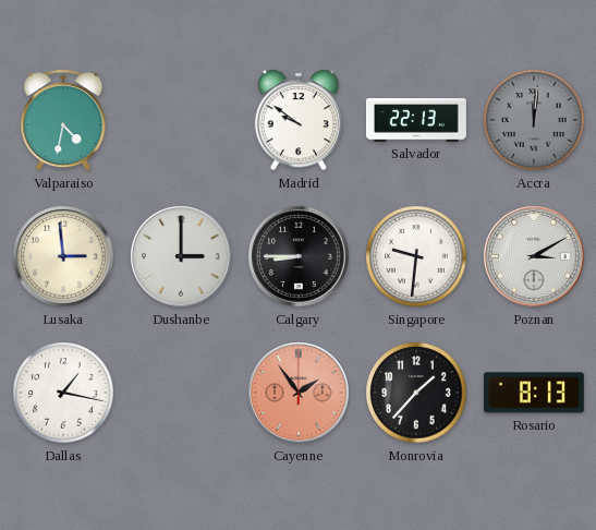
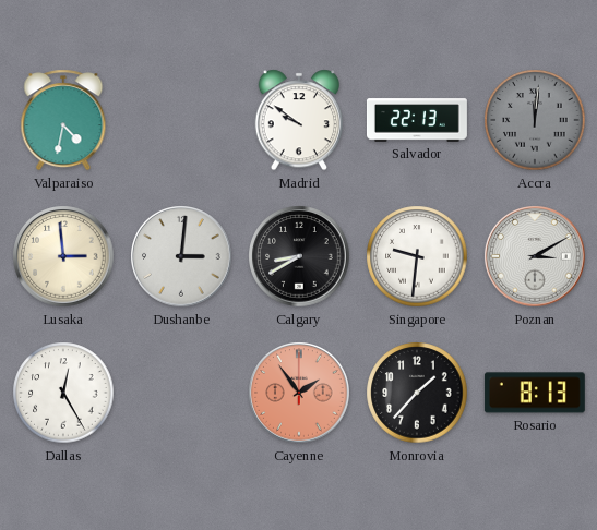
Dushanbe: 3:00 -> 3:01 (181, 256)
Calgary: 8:45 -> 8:40 (299, 256)
Dallas: 1:17 -> 12:25 (63, 393)
